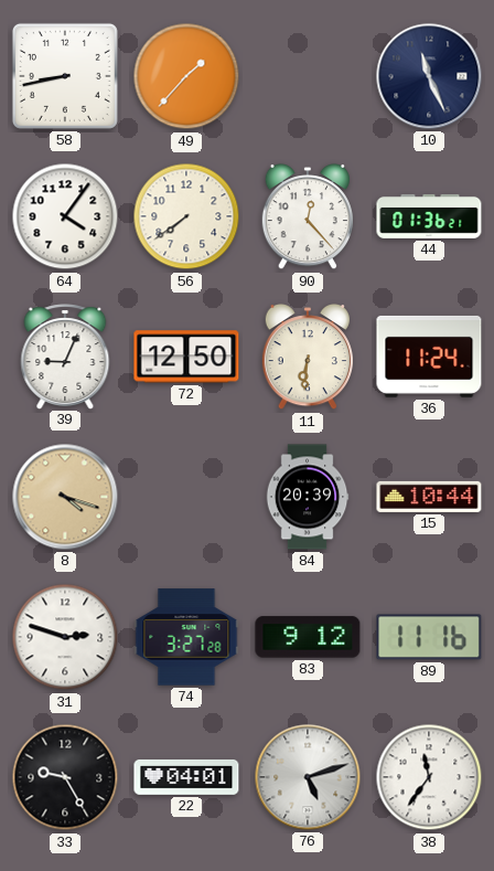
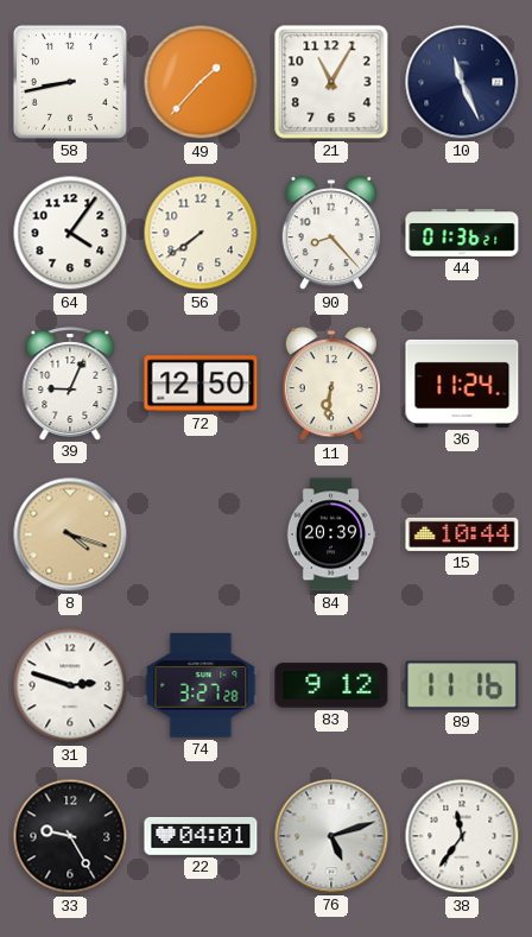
21: none -> 11:05 (331, 82)
90: 12:23 -> 8:23 (330, 234)
